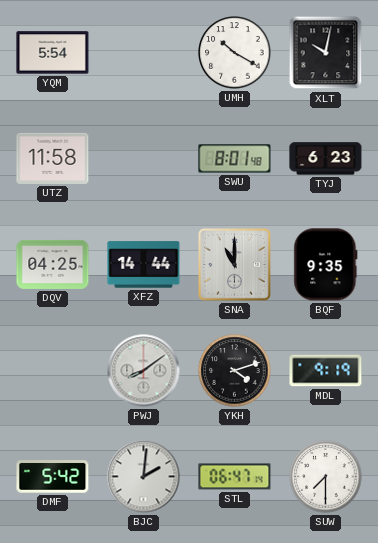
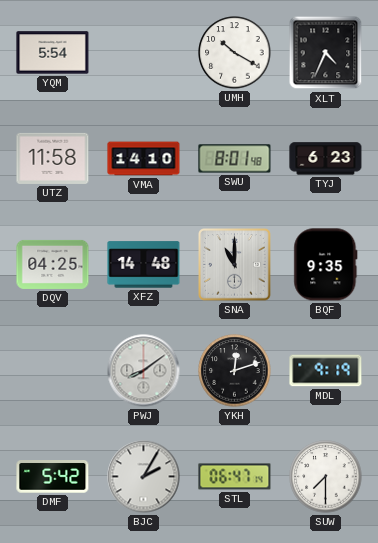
XLT: 10:02 -> 4:34 (326, 53)
VMA: none -> 14:10 (144, 159)
XFZ: 14:44 -> 14:48 (144, 265)
YKH: 4:12 -> 12:12 (235, 371)
BJC: 2:01 -> 2:05 (144, 477)
